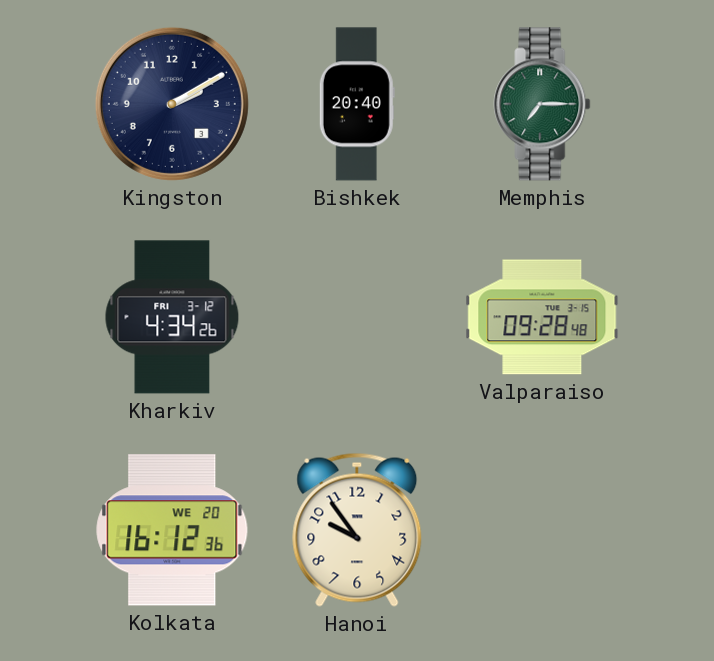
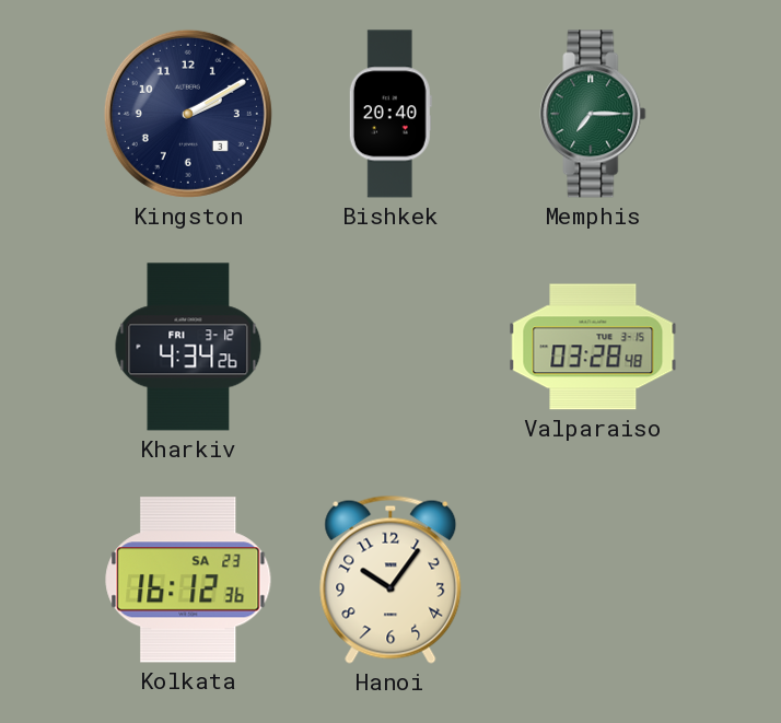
Valparaiso: 09:28 -> 03:28 (593, 347)
Kolkata date: WE 20 -> SA 23 (188, 580)
Hanoi: 9:54 -> 10:06 (391, 580)
